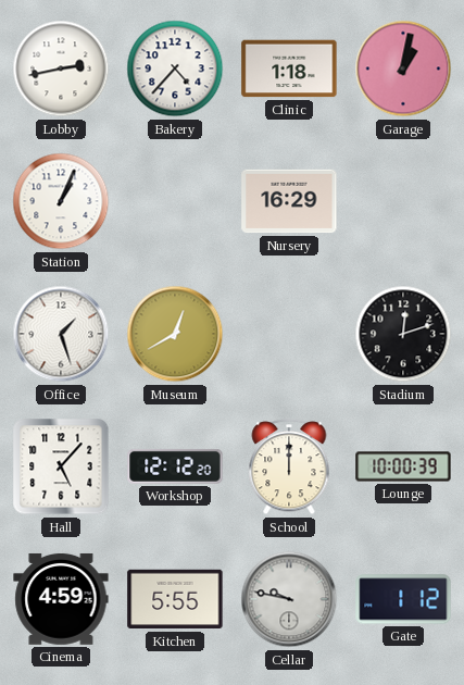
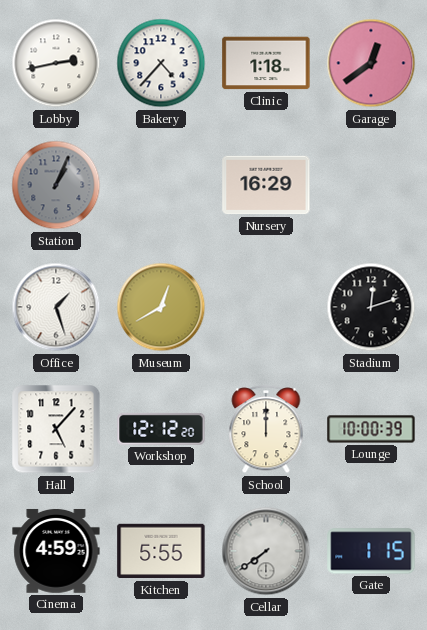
Garage: 1:02 -> 12:39 (371, 63)
Station dial: white -> grey (56, 185)
Cellar: 9:47 -> 7:39 (266, 551)
Gate: 1:12 -> 1:15 (371, 551)
